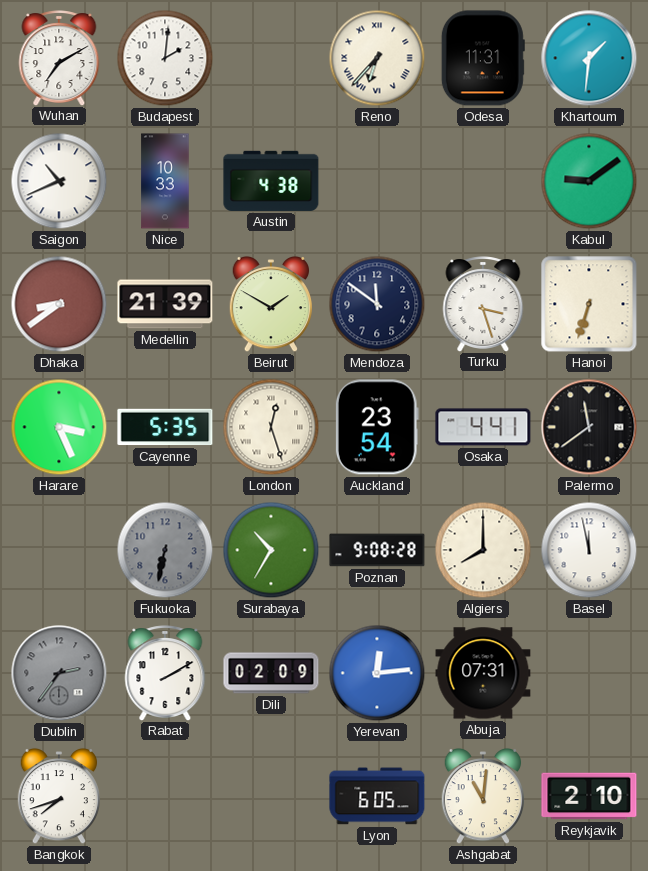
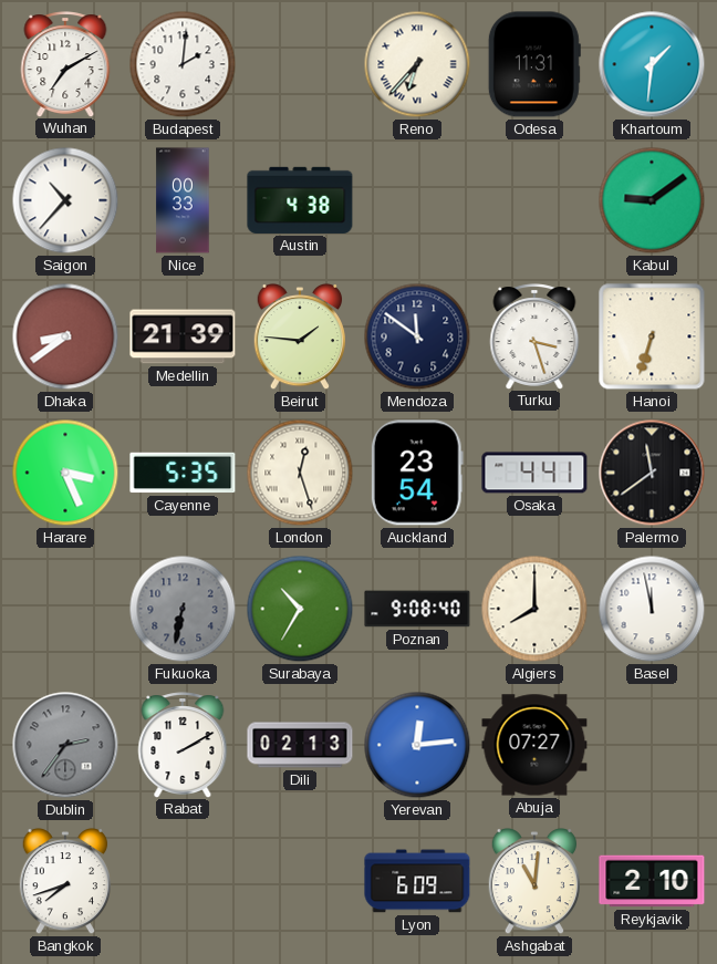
Saigon: 10:41 -> 10:37 (65, 200)
Nice: 10:33 -> 00:33 (183, 200)
Beirut: 1:50 -> 1:46 (299, 336)
Poznan: 9:08:28 -> 9:08:40 (417, 609)
Dili: 02:09 -> 02:13 (300, 745)
Abuja: 07:31 -> 07:27 (534, 745)
Lyon: 6:05 -> 6:09 (417, 881)
